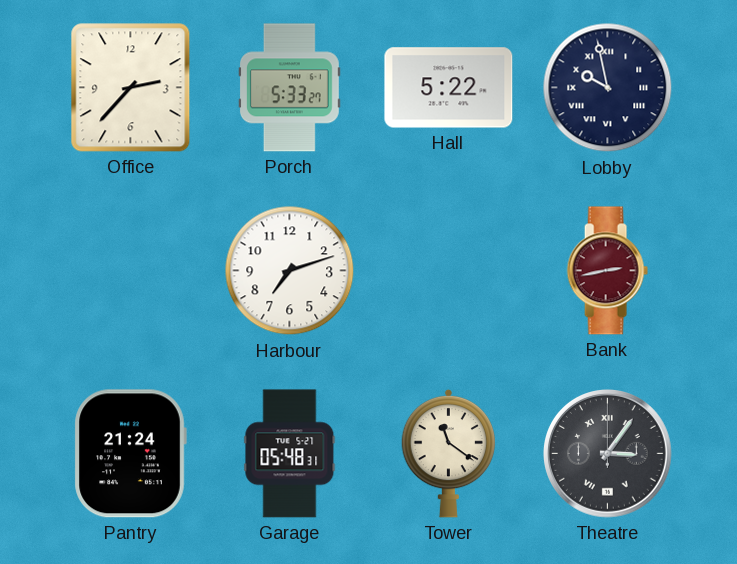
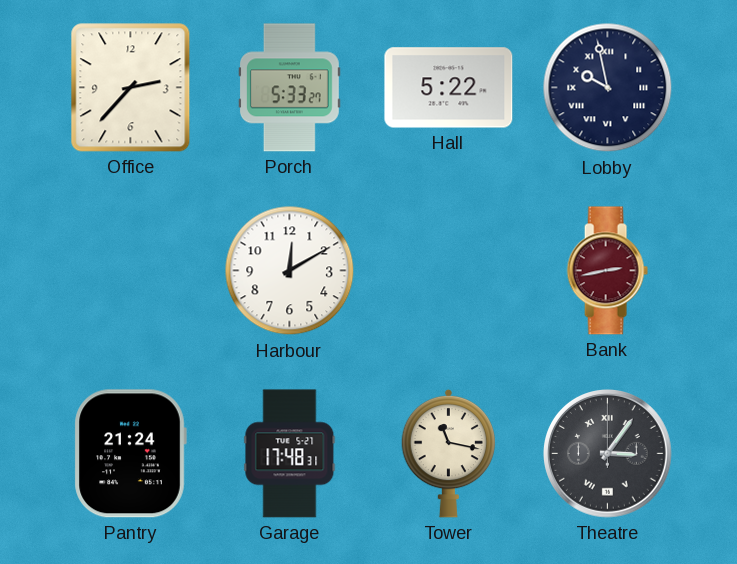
Harbour: 7:12 -> 12:10 (290, 271)
Garage: 05:48 -> 17:48 (290, 454)
Tower: 11:21 -> 11:17 (449, 453)
